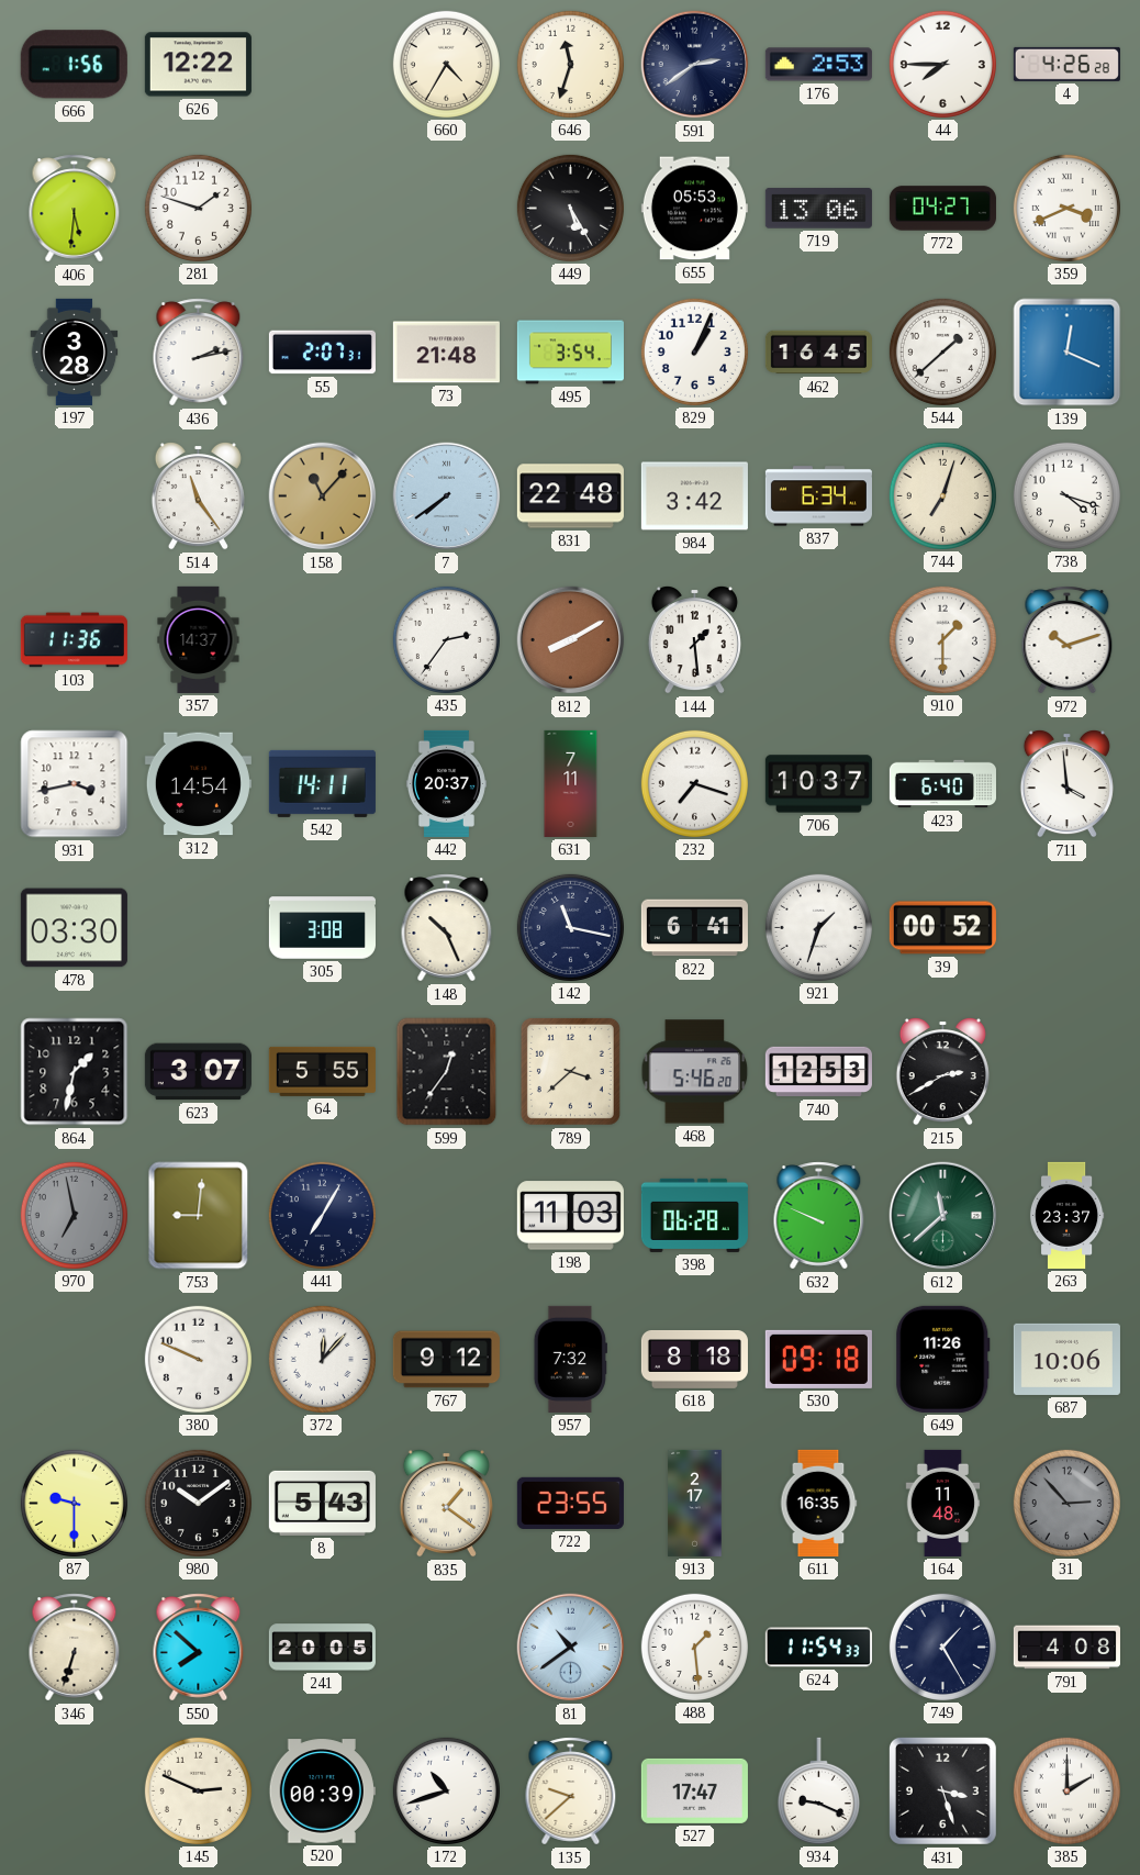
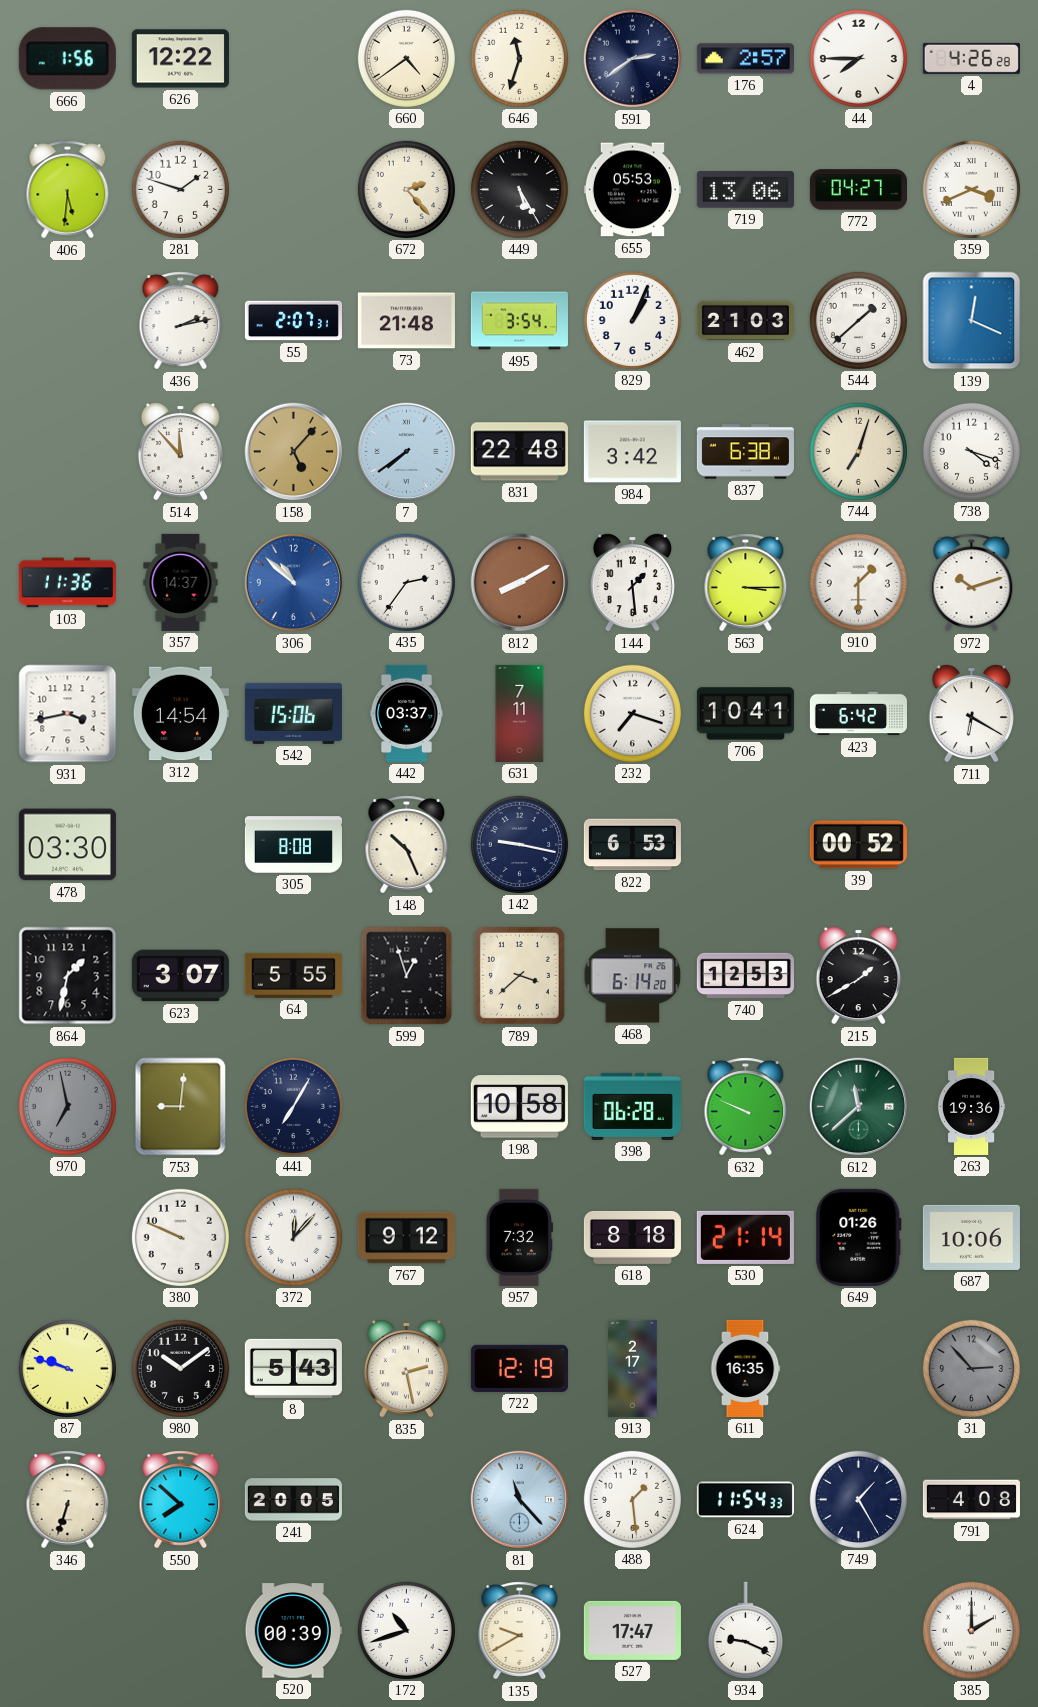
660: 4:35 -> 4:39 (406, 58)
176: 2:53 -> 2:57 (745, 59)
672: none -> 2:23 (406, 189)
197: 3:28 -> none (75, 351)
462: 16:45 -> 21:03 (745, 321)
514: 11:24 -> 11:53 (180, 451)
158: 11:07 -> 5:07 (294, 452)
837: 6:34 -> 6:38 (745, 452)
306: none -> 10:52 (294, 583)
563: none -> 3:15 (746, 583)
542: 14:11 -> 15:06 (293, 713)
442: 20:37 -> 03:37 (406, 713)
706: 10:37 -> 10:41 (745, 714)
423: 6:40 -> 6:42 (858, 714)
711: 3:59 -> 6:20 (971, 713)
305: 3:08 -> 8:08 (293, 845)
142: 11:17 -> 9:17 (519, 844)
822: 6:41 -> 6:53 (632, 845)
921: 1:33 -> none (818, 927)
599: 12:36 -> 12:57 (407, 976)
468: 5:46 -> 6:14 (633, 976)
215: 2:40 -> 1:40 (858, 975)
198: 11:03 -> 10:58 (519, 1107)
263: 23:37 -> 19:36 (971, 1106)
530: 09:18 -> 21:14 (745, 1237)
649: 11:26 -> 01:26 (859, 1237)
87: 9:30 -> 9:48 (67, 1368)
835: 1:21 -> 2:28 (406, 1368)
722: 23:55 -> 12:19 (519, 1368)
164: 11:48 -> none (943, 1503)
81: 10:39 -> 11:23 (520, 1500)
145: 2:49 -> none (198, 1790)
135: 9:38 -> 9:40 (520, 1631)
431: 3:27 -> none (942, 1790)
